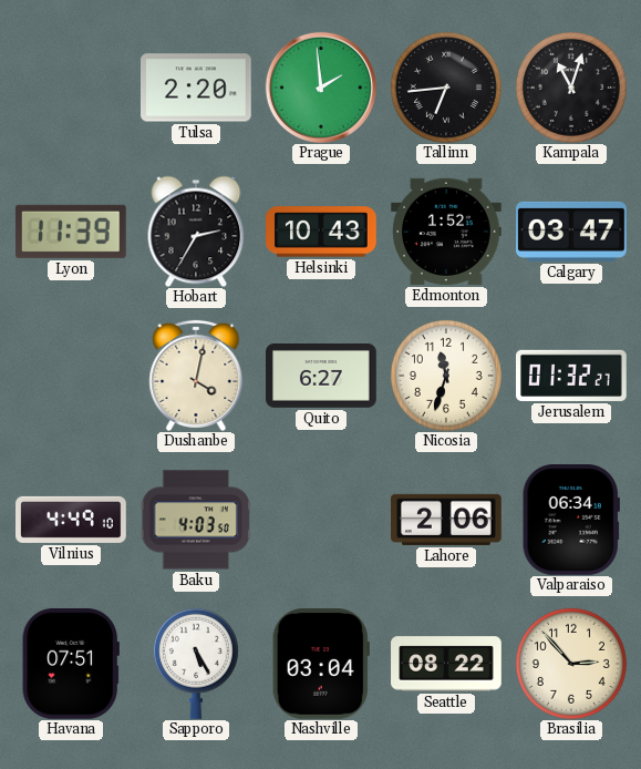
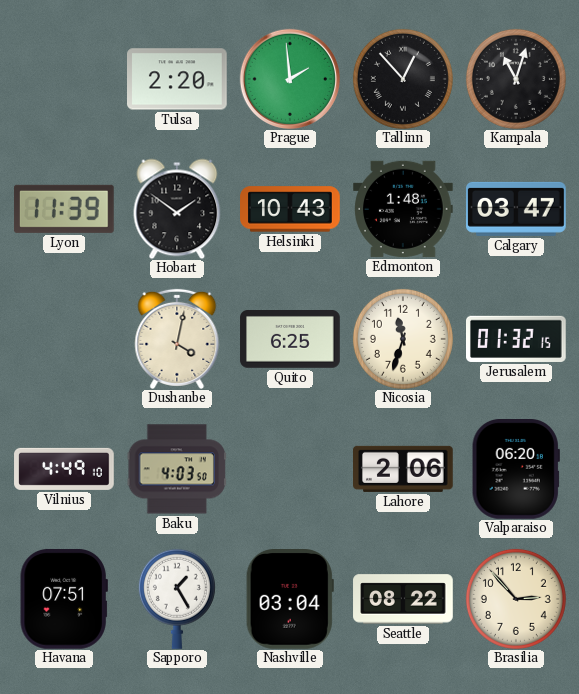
Tallinn: 6:44 -> 12:53 (403, 79)
Hobart: 2:35 -> 1:51 (177, 209)
Edmonton: 1:52 -> 1:48 (404, 209)
Quito: 6:27 -> 6:25 (290, 340)
Jerusalem: 01:32:27 -> 01:32:15 (517, 339)
Valparaiso: 06:34 -> 06:20 (516, 470)
Sapporo: 5:25 -> 1:25 (177, 599)
